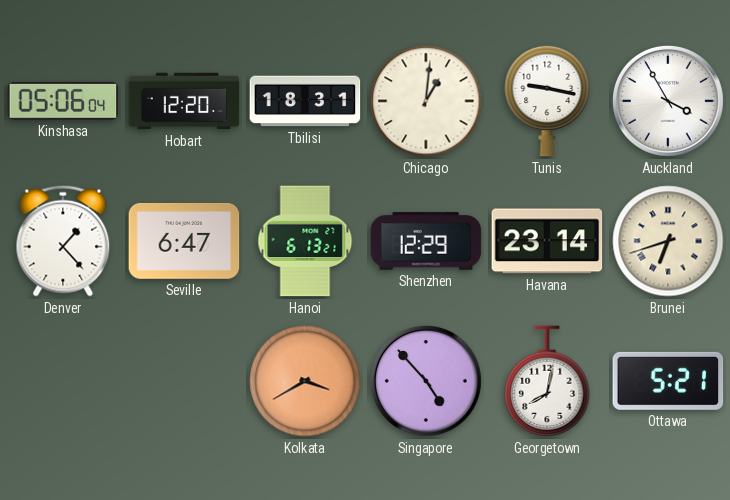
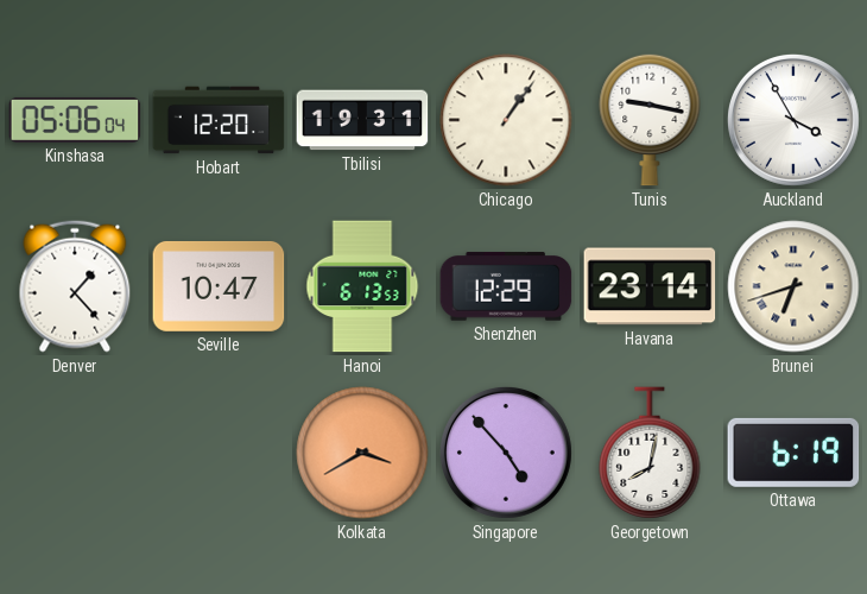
Tbilisi: 18:31 -> 19:31 (362, 120)
Chicago: 1:01 -> 1:06 (506, 120)
Seville: 6:47 -> 10:47 (219, 286)
Hanoi: 6:13:21 -> 6:13:53 (362, 286)
Ottawa: 5:21 -> 6:19 (793, 453)
